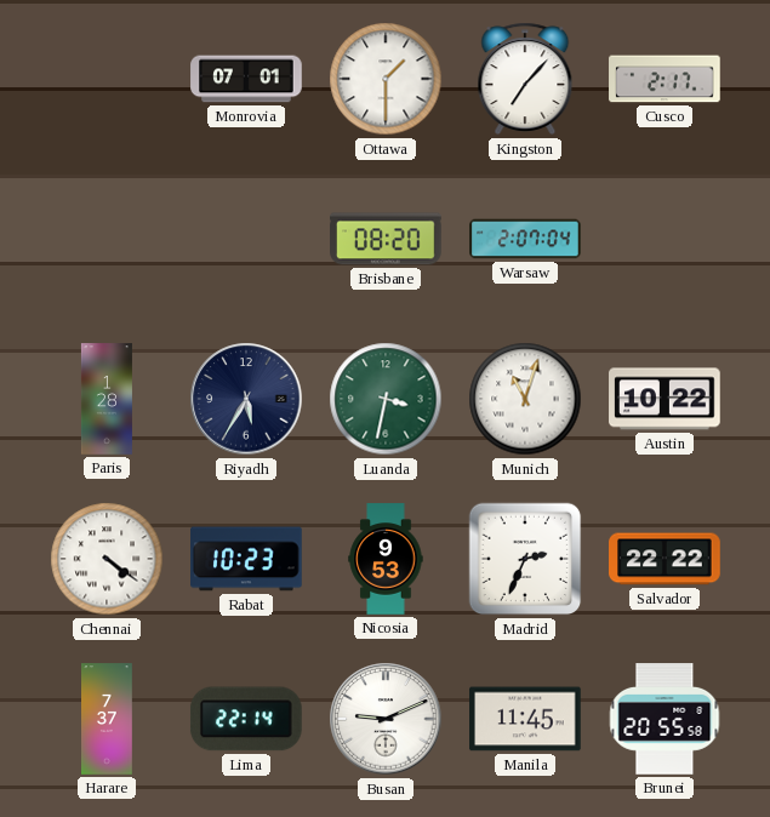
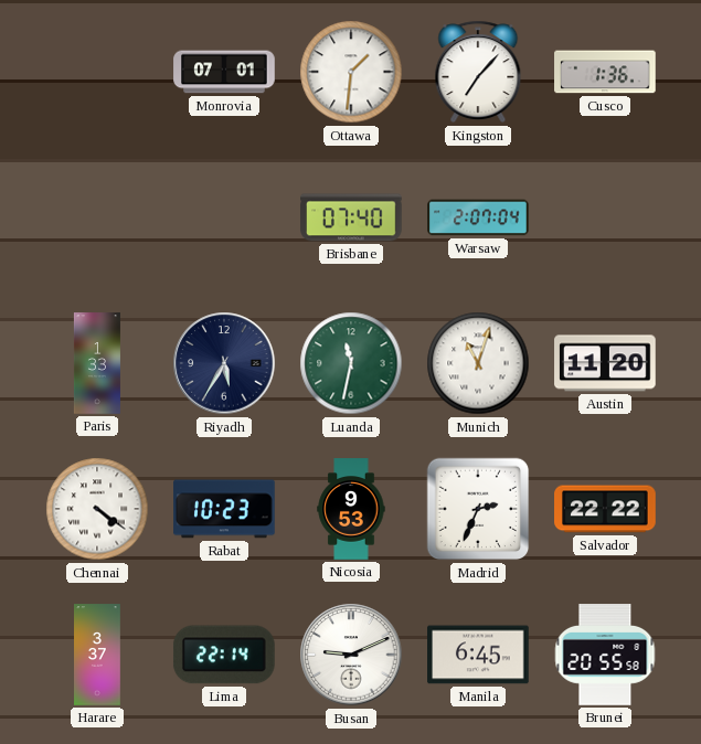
Ottawa: 1:30 -> 1:31 (351, 72)
Cusco: 2:17 -> 1:36 (605, 72)
Brisbane: 08:20 -> 07:40 (351, 217)
Paris: 1:28 -> 1:33 (97, 363)
Luanda: 3:32 -> 11:32 (351, 363)
Austin: 10:22 -> 11:20 (605, 363)
Harare: 7:37 -> 3:37 (97, 655)
Manila: 11:45 -> 6:45 (478, 655)
